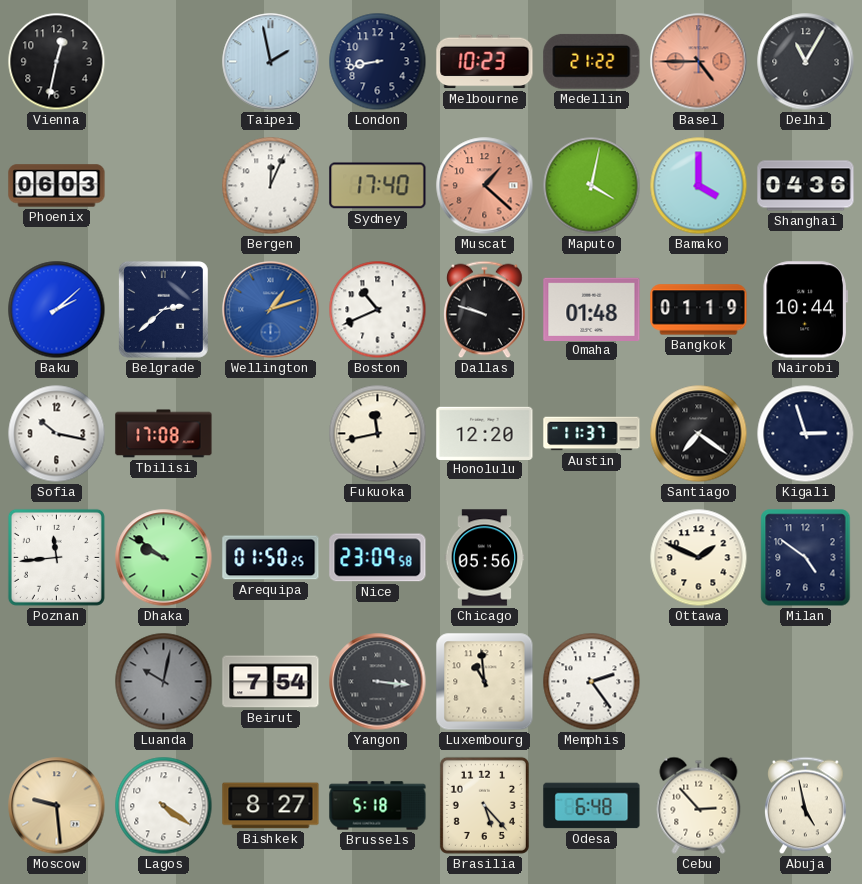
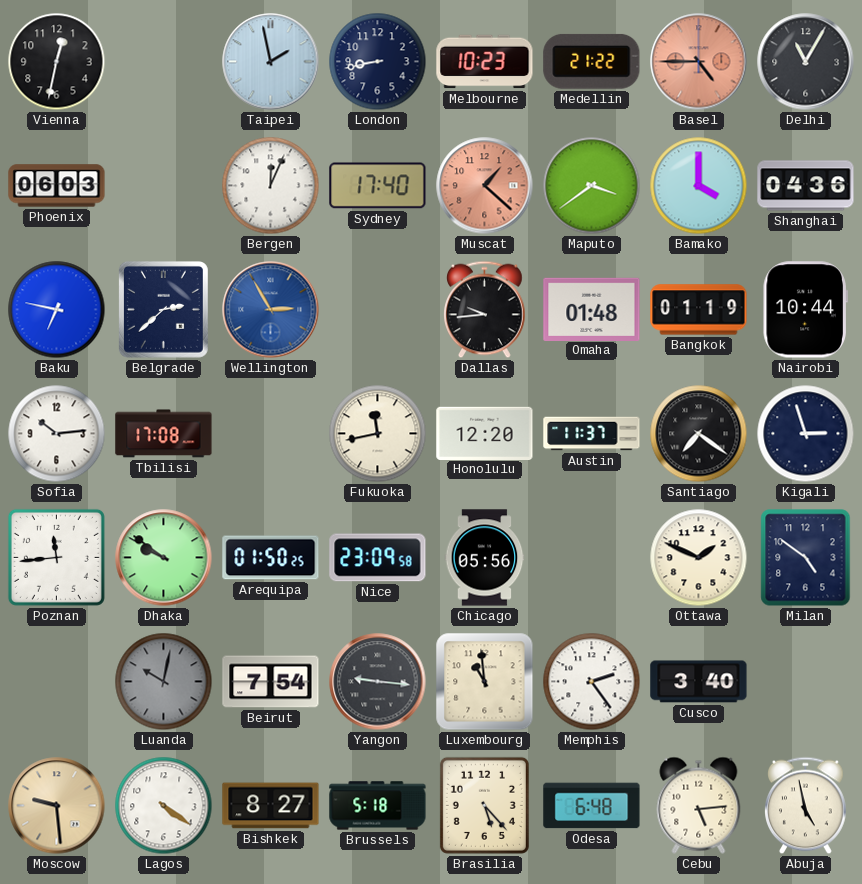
Maputo: 4:02 -> 3:39 (592, 186)
Baku: 2:08 -> 6:47 (57, 310)
Wellington: 1:12 -> 2:55 (271, 310)
Boston: 10:41 -> none (378, 310)
Dallas: 9:48 -> 9:44 (485, 310)
Sofia: 10:17 -> 10:14 (57, 434)
Yangon: 3:16 -> 9:16 (378, 682)
Cusco: none -> 3:40 (699, 682)
Cebu: 2:53 -> 5:14 (699, 805)
